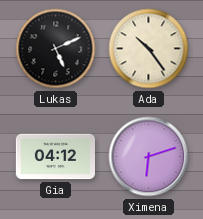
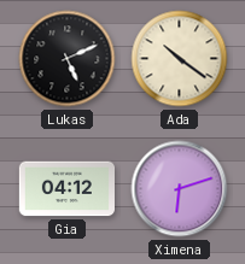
Ada: 10:24 -> 10:21 (180, 59)
